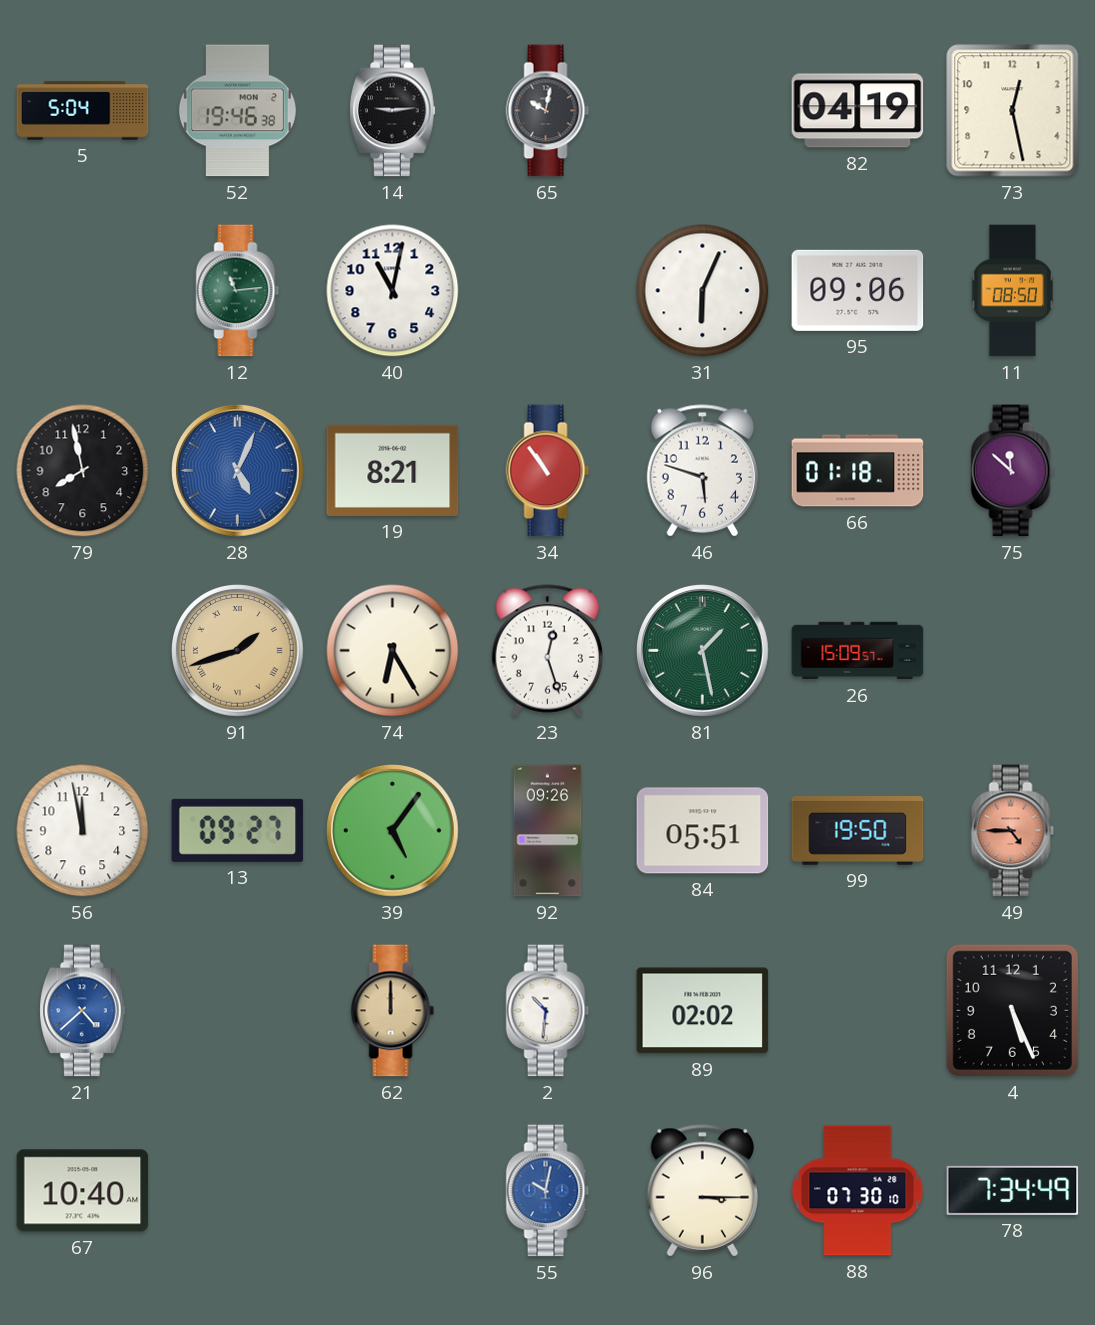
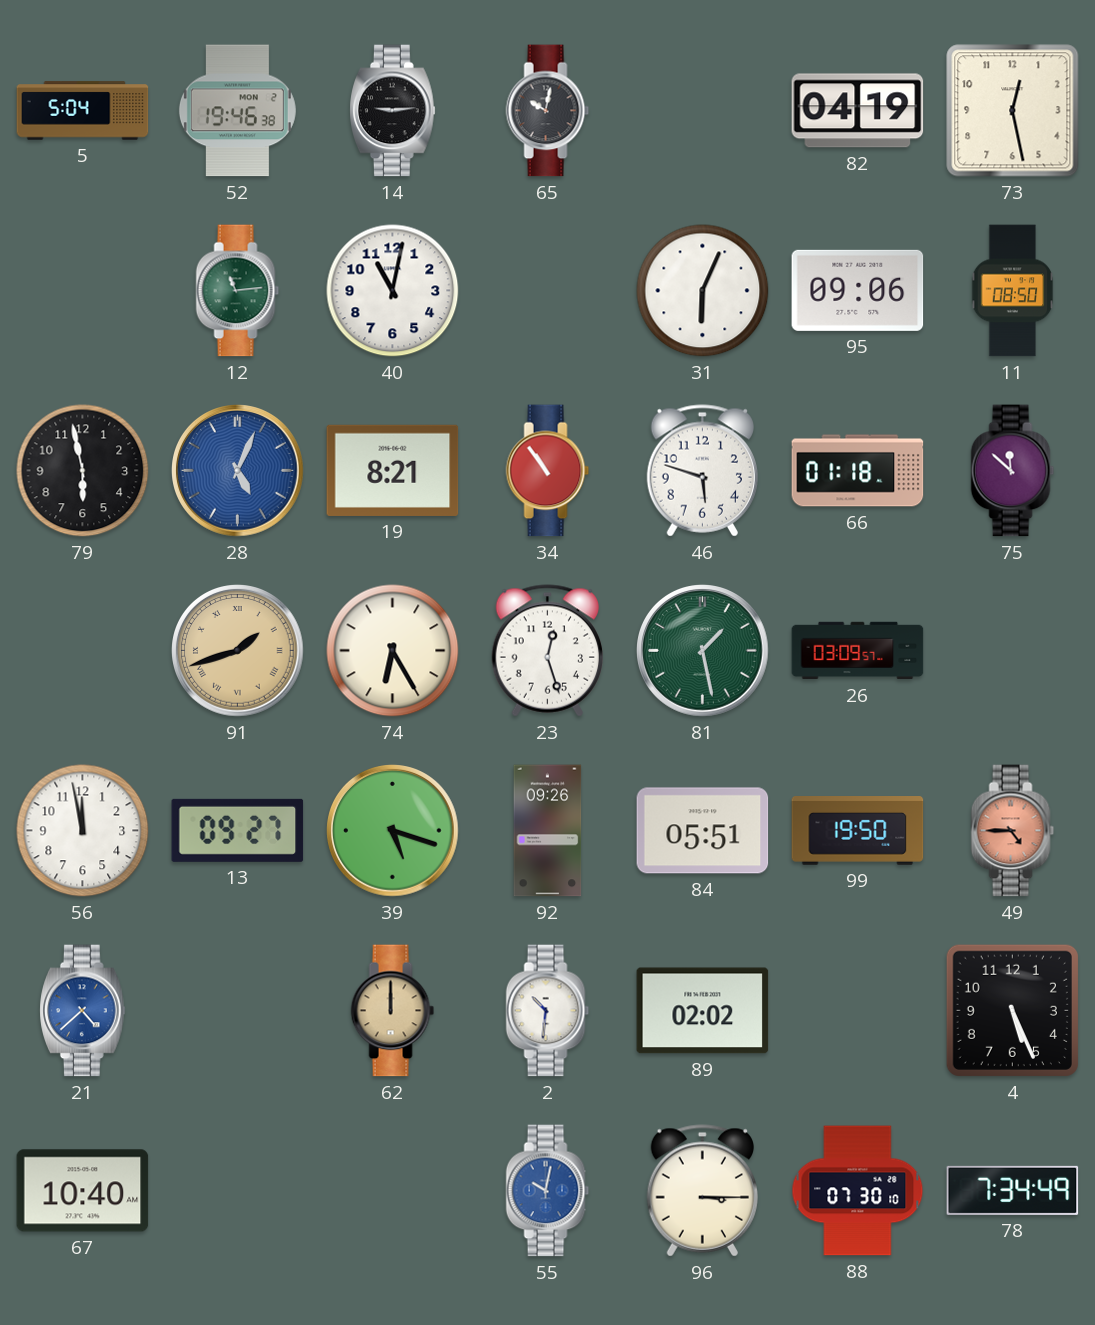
79: 7:58 -> 5:58 (83, 471)
26: 15:09 -> 03:09 (858, 651)
39: 5:06 -> 5:18 (393, 831)
